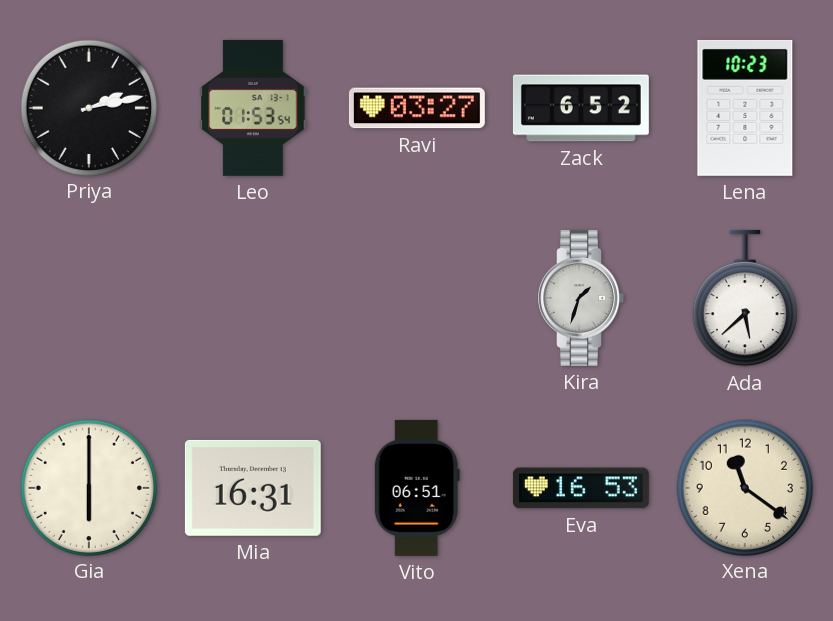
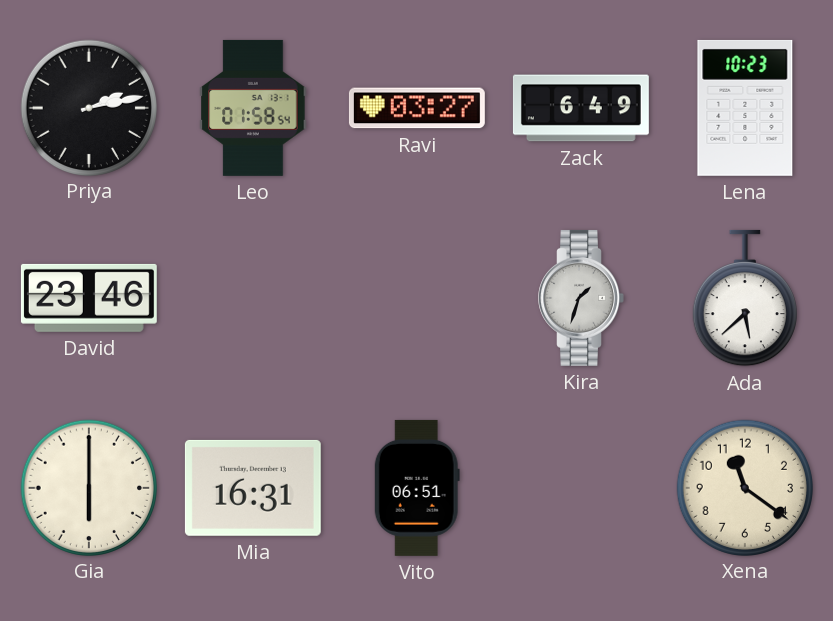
Leo: 01:53 -> 01:58 (253, 108)
Zack: 6:52 -> 6:49 (581, 108)
David: none -> 23:46 (89, 298)
Eva: 16:53 -> none (581, 488)
